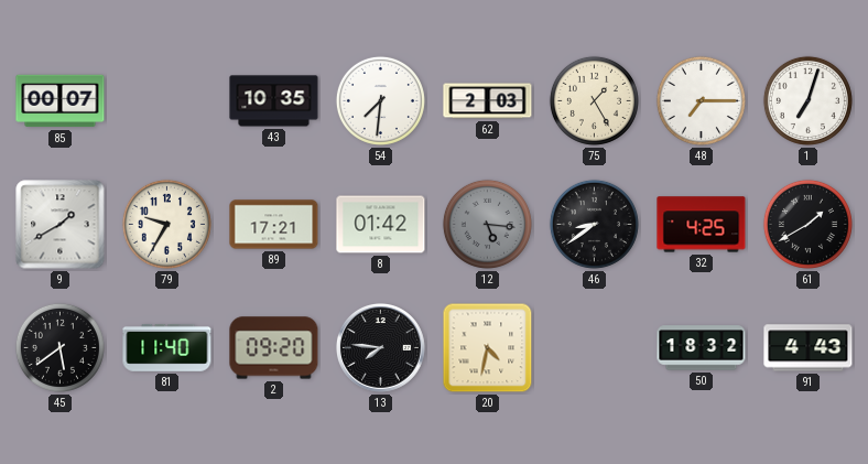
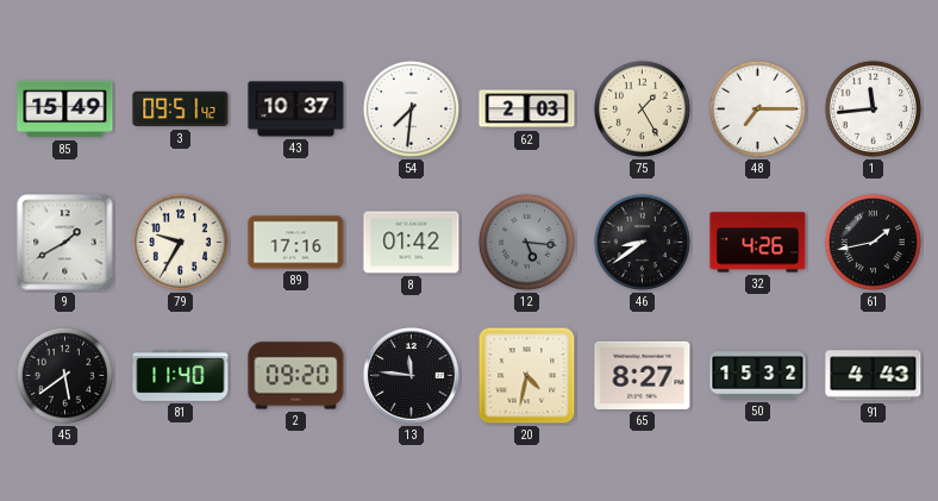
85: 00:07 -> 15:49 (65, 109)
3: none -> 09:51 (181, 109)
43: 10:35 -> 10:37 (296, 109)
1: 7:03 -> 11:44 (873, 108)
89: 17:21 -> 17:16 (296, 243)
32: 4:25 -> 4:26 (758, 243)
61: 1:40 -> 1:43 (873, 242)
13: 7:46 -> 11:46 (411, 375)
65: none -> 8:27 (643, 375)
50: 18:32 -> 15:32 (758, 376)
